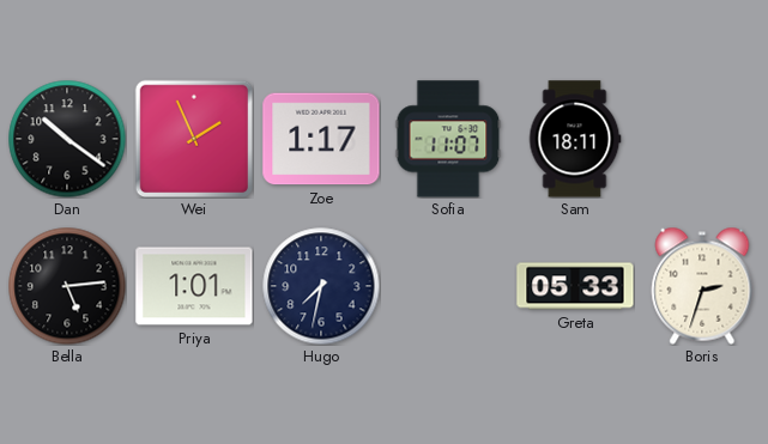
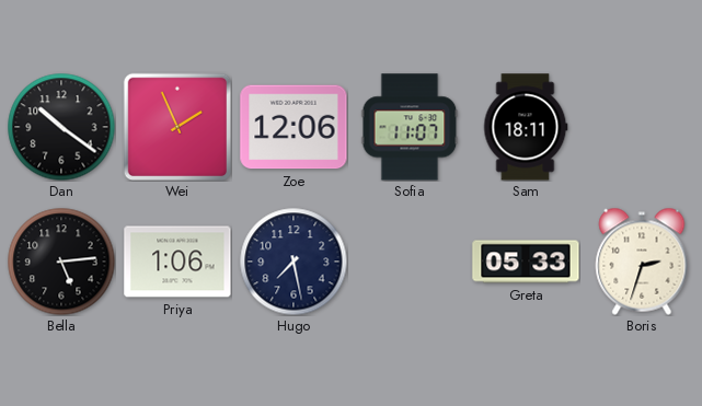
Zoe: 1:17 -> 12:06 (294, 127)
Priya: 1:01 -> 1:06 (177, 262)
Hugo: 7:32 -> 7:28 (294, 262)
